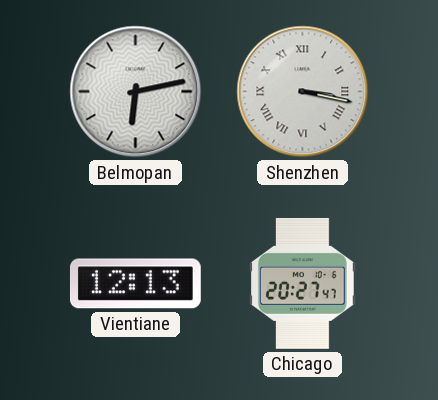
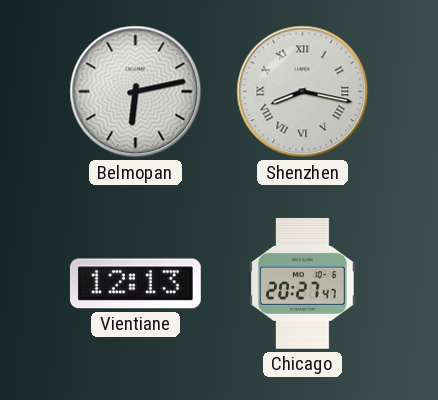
Shenzhen: 3:17 -> 8:17 (303, 92)
